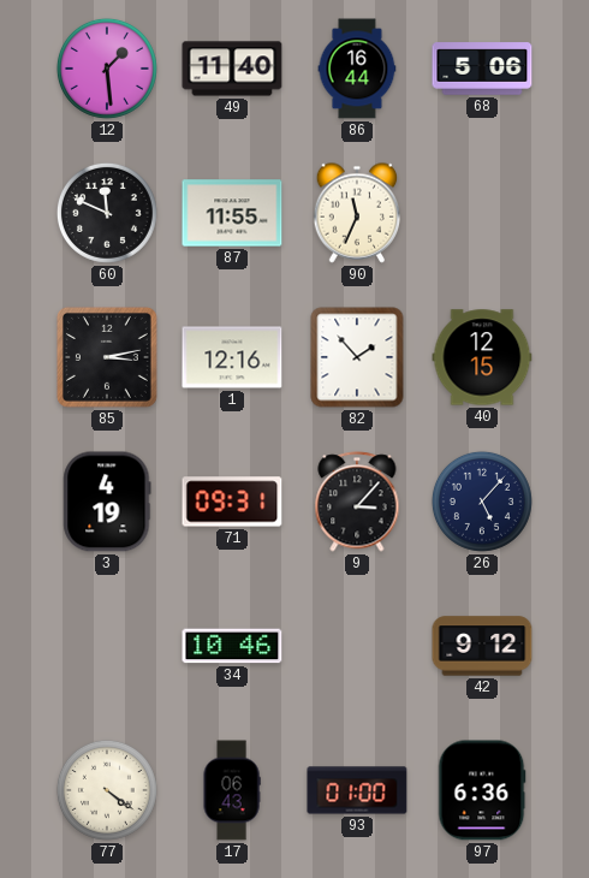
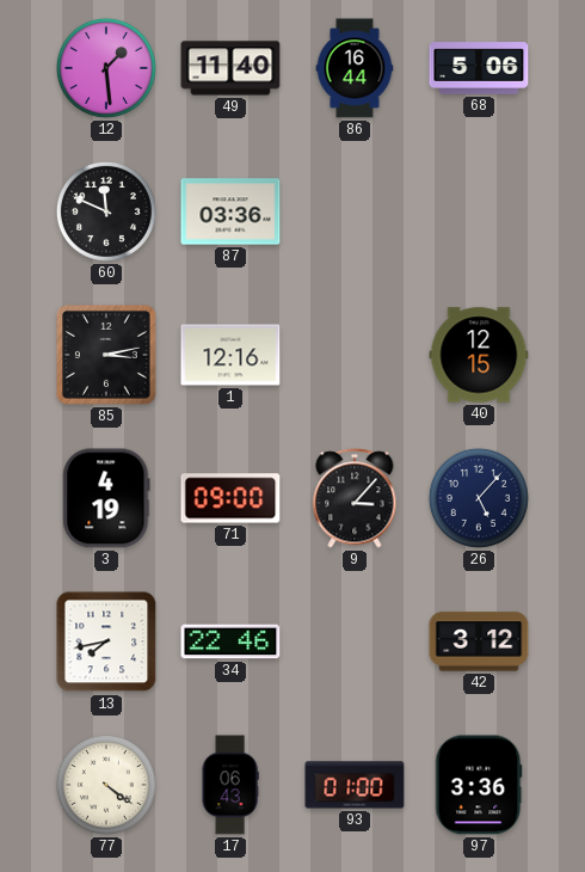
87: 11:55 -> 03:36 (230, 211)
90: 11:34 -> none (357, 213)
82: 1:53 -> none (357, 357)
71: 09:31 -> 09:00 (230, 498)
13: none -> 7:43 (106, 641)
34: 10:46 -> 22:46 (230, 641)
42: 9:12 -> 3:12 (479, 641)
97: 6:36 -> 3:36 (479, 785)
